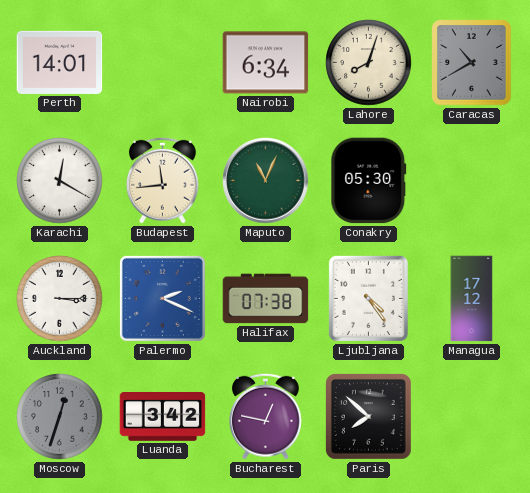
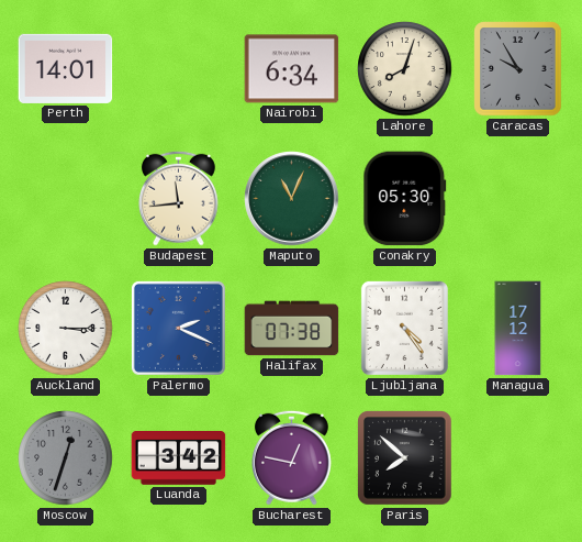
Caracas: 10:40 -> 9:55 (518, 69)
Karachi: 12:20 -> none (60, 181)
